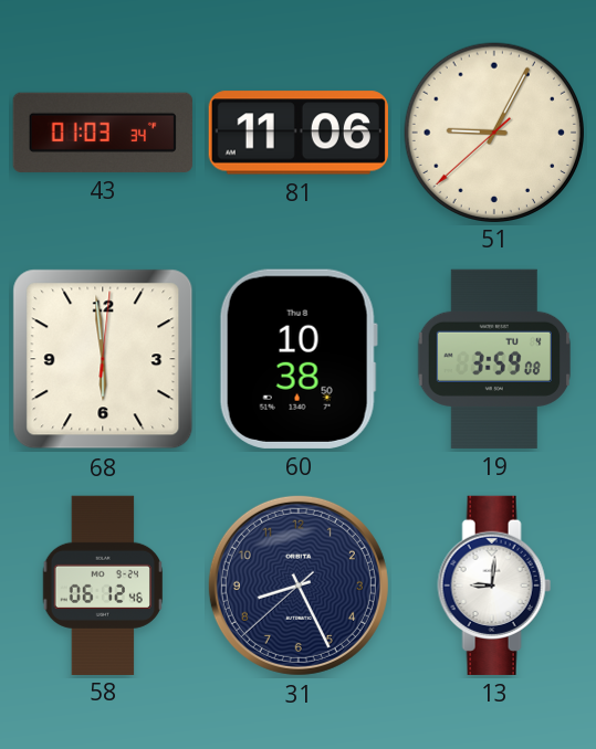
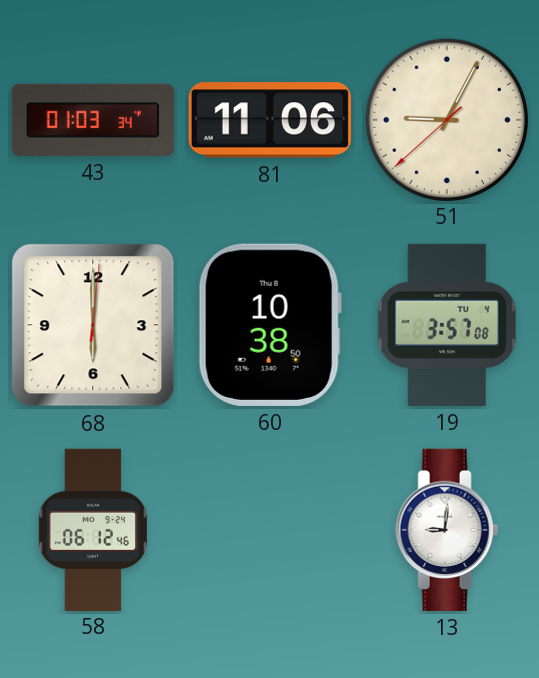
68: 5:59 -> 6:00 (93, 325)
19: 3:59 -> 3:57 (446, 325)
31: 8:25 -> none (299, 586)
